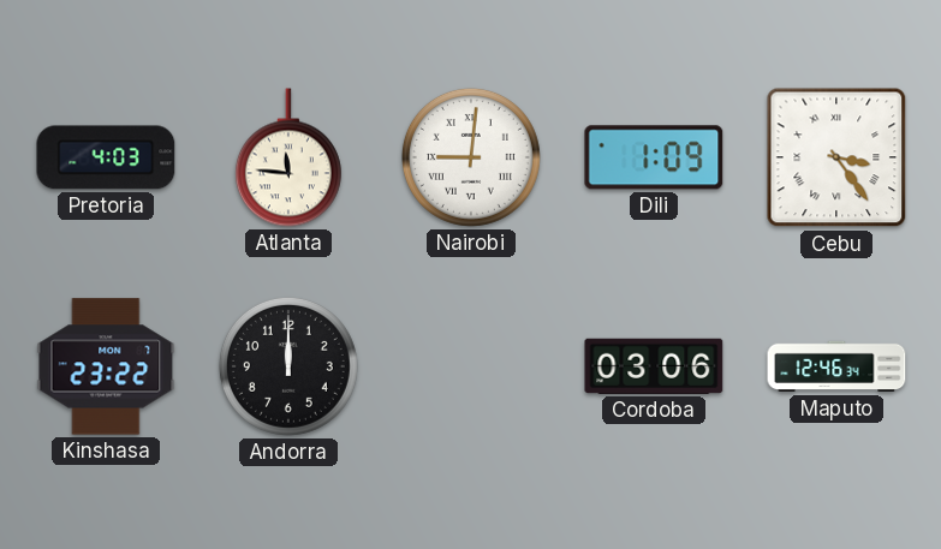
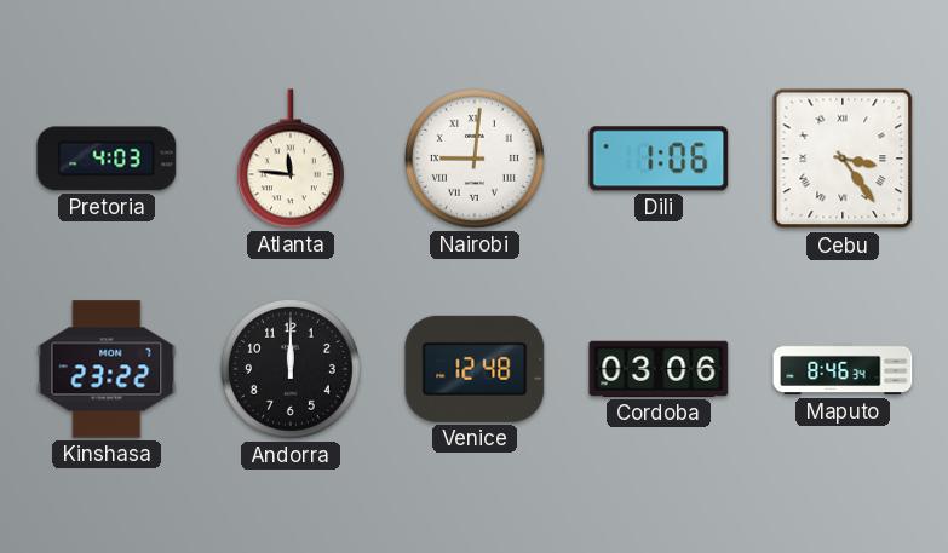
Dili: 1:09 -> 1:06 (659, 159)
Venice: none -> 12:48 (475, 369)
Maputo: 12:46 -> 8:46 (843, 369)
